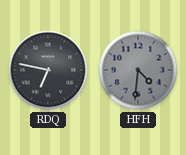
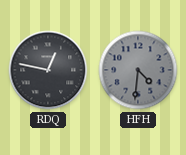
RDQ: 6:47 -> 12:47 (48, 70)
